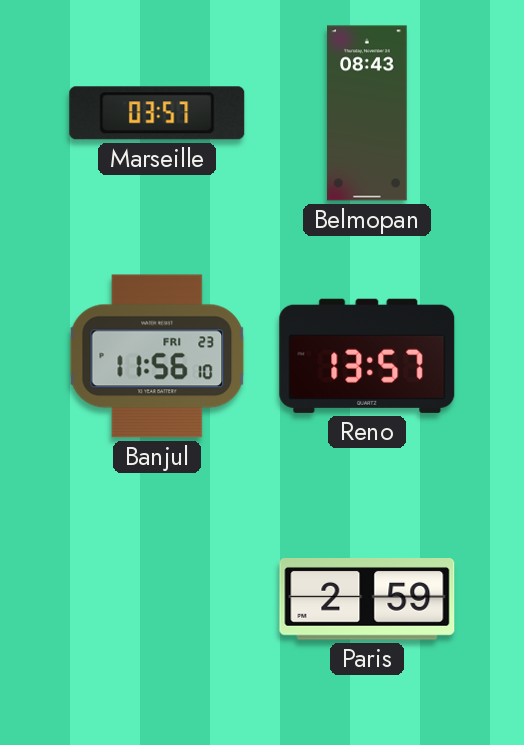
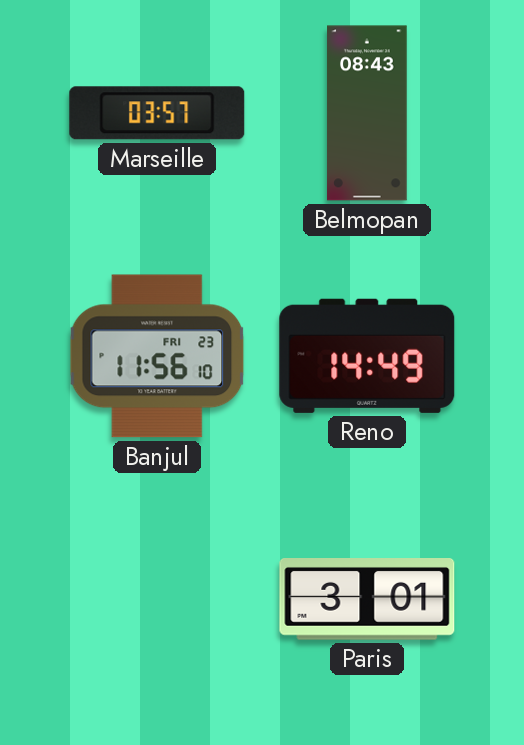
Reno: 13:57 -> 14:49 (367, 356)
Paris: 2:59 -> 3:01 (367, 600)
